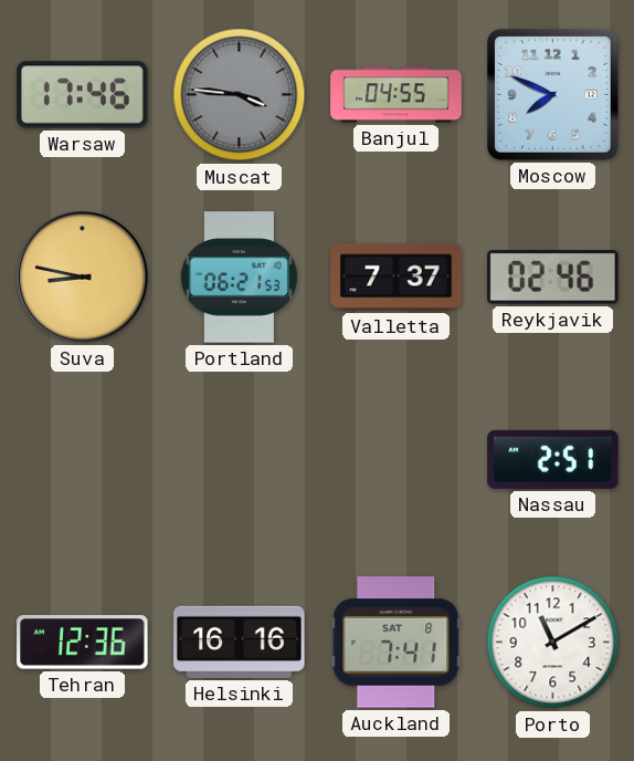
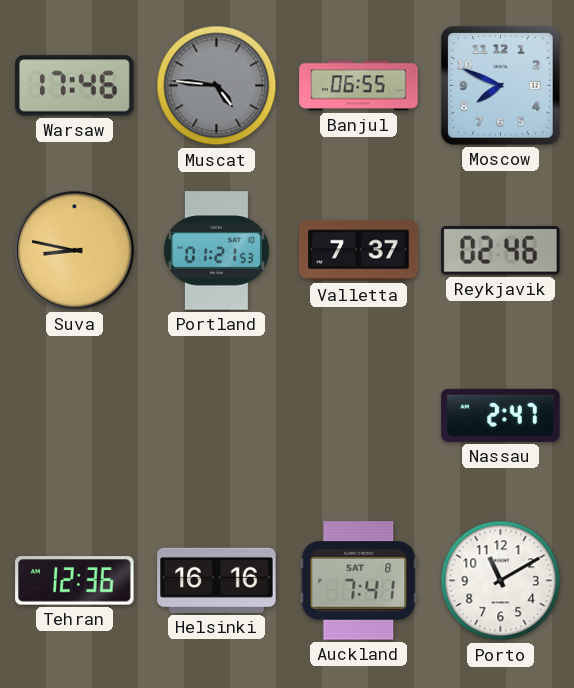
Muscat: 3:46 -> 4:46 (217, 86)
Banjul: 04:55 -> 06:55 (359, 86)
Portland: 06:21 -> 01:21 (216, 251)
Nassau: 2:51 -> 2:47 (501, 415)
